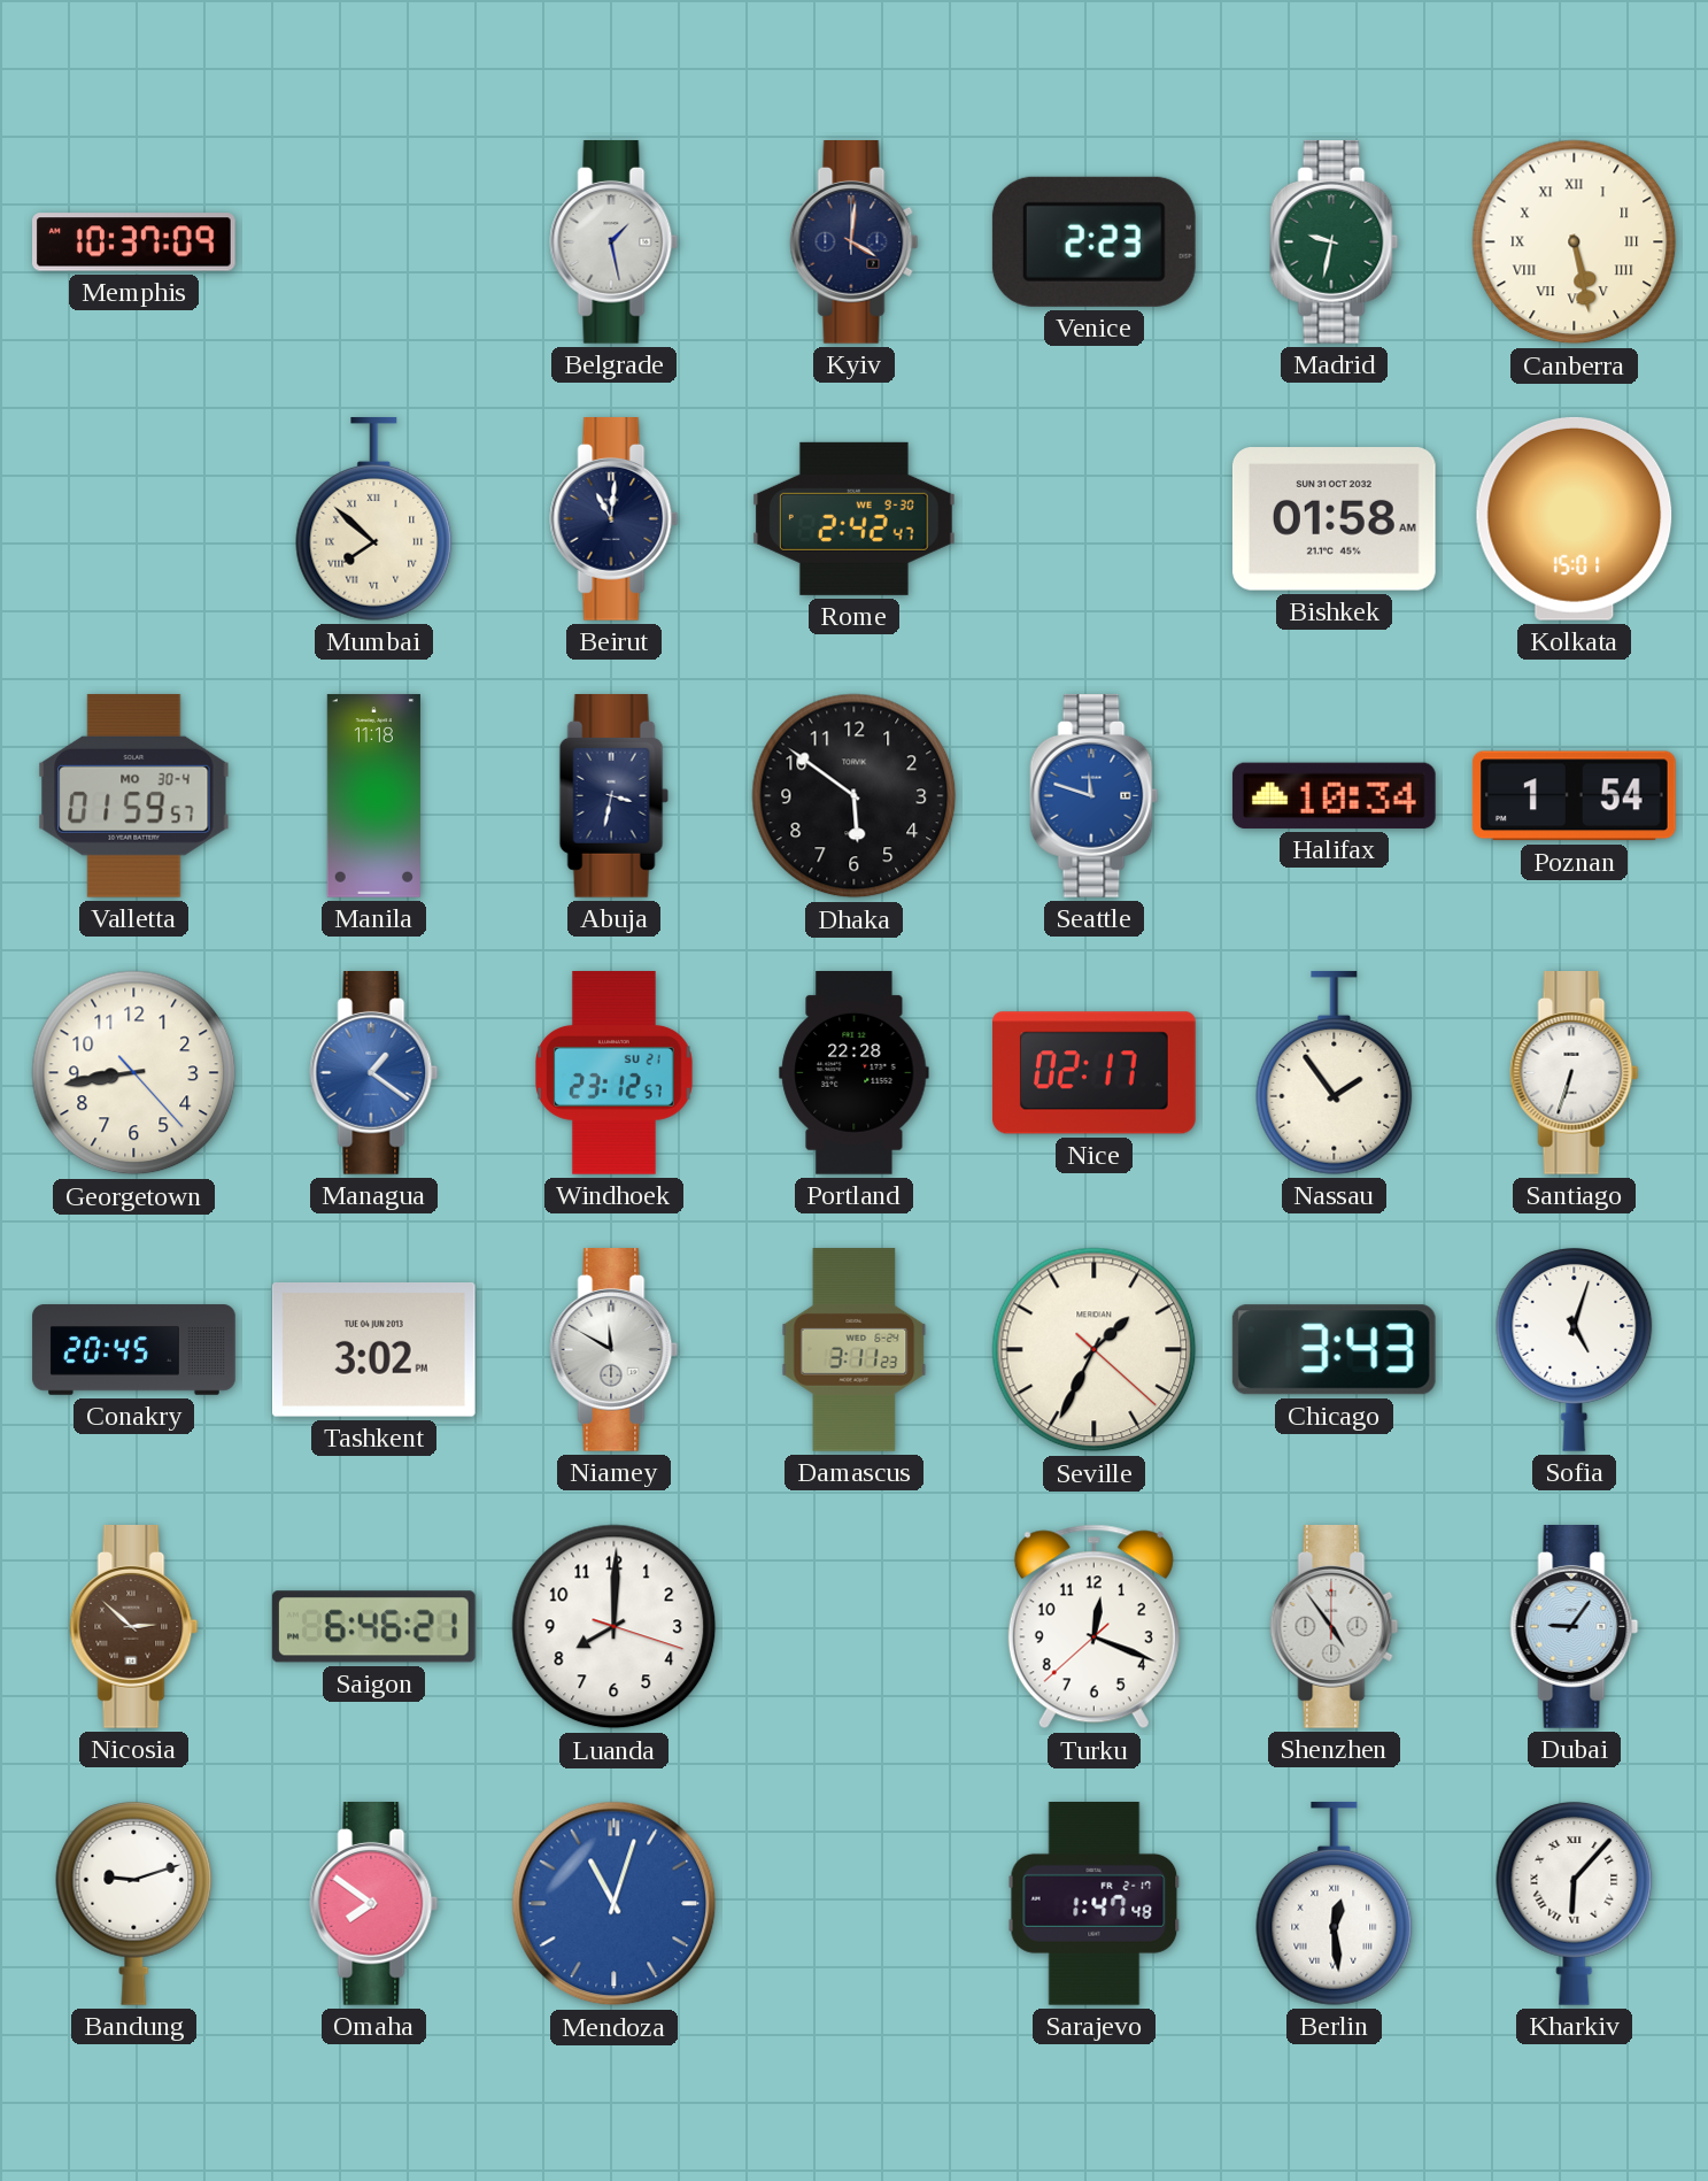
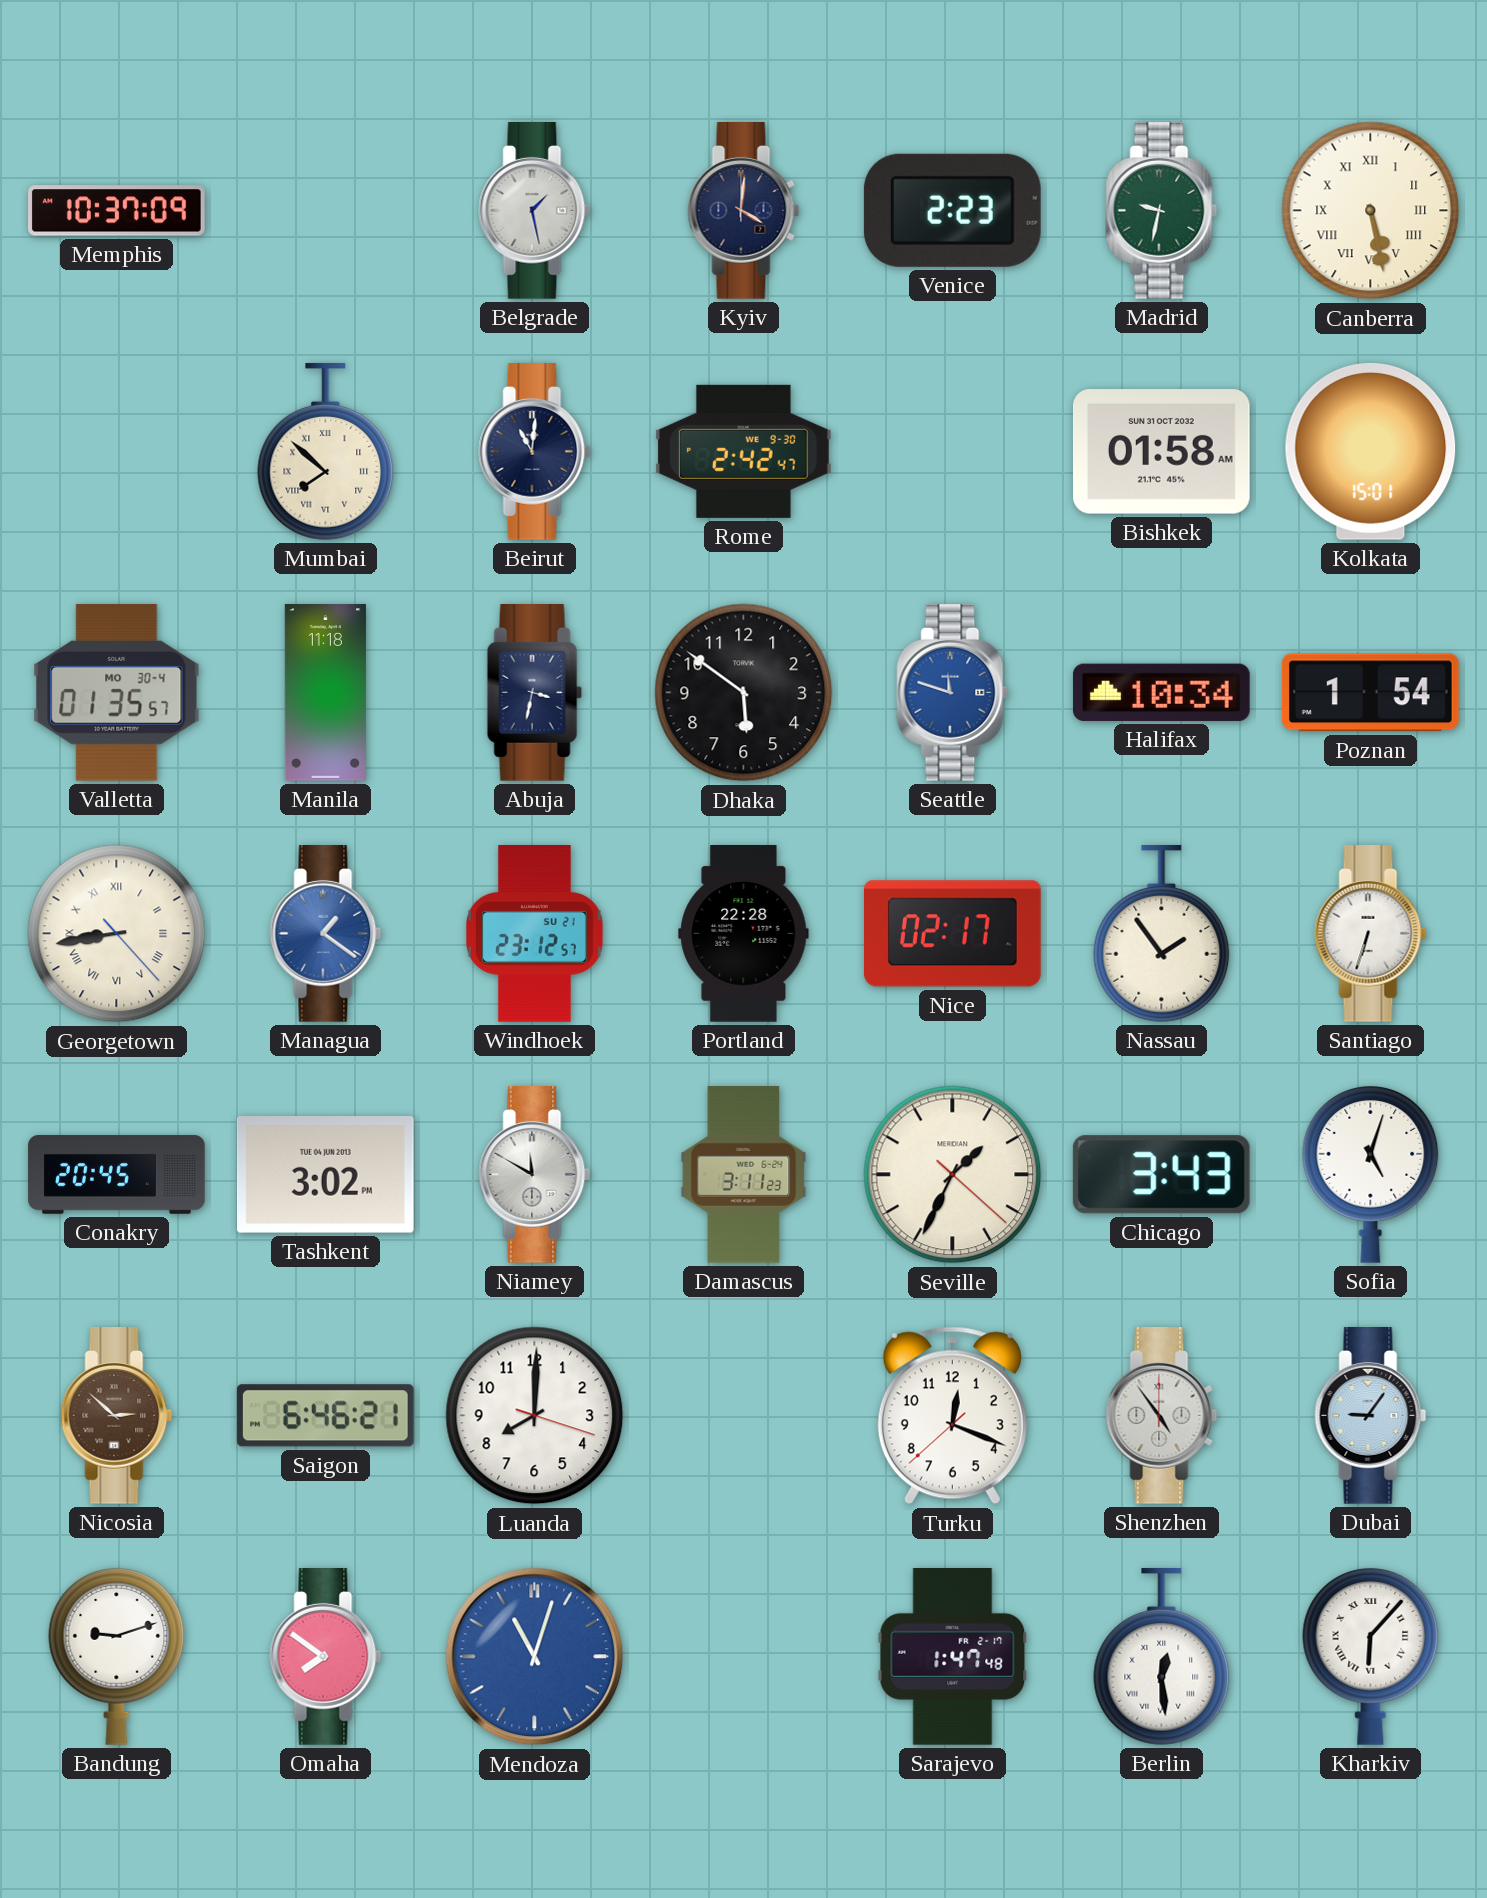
Valletta: 01:59 -> 01:35 (117, 692)
Georgetown numerals: Arabic -> Roman (117, 934)
